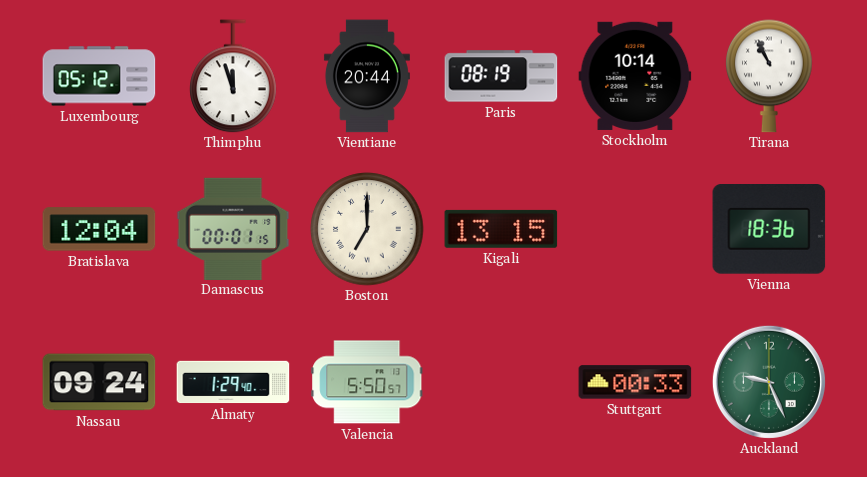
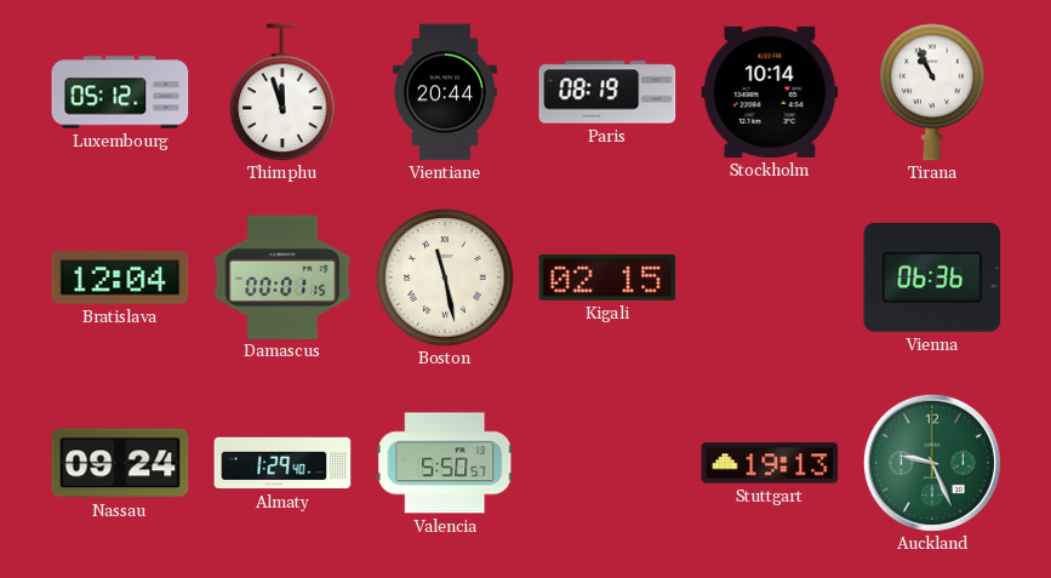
Boston: 7:00 -> 11:28 (445, 277)
Kigali: 13:15 -> 02:15 (607, 277)
Vienna: 18:36 -> 06:36 (932, 277)
Stuttgart: 00:33 -> 19:13 (770, 463)
